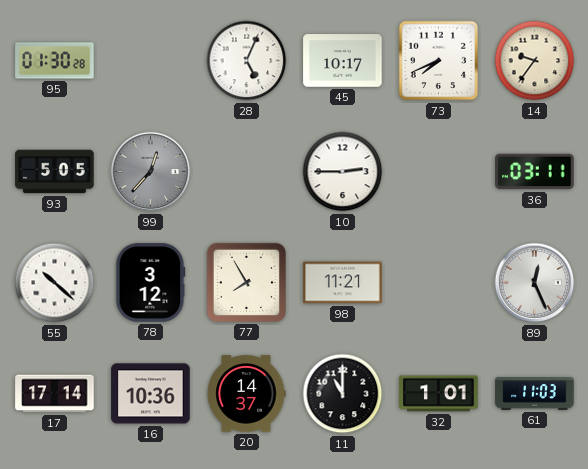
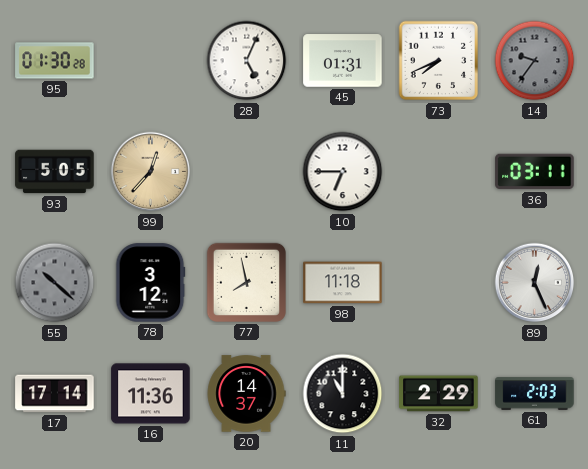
45: 10:17 -> 01:31 (343, 61)
14 dial: cream -> grey (535, 61)
99 dial: grey -> champagne (151, 172)
10: 2:45 -> 6:45 (343, 172)
55 dial: white -> grey (55, 283)
77: 7:55 -> 7:58 (246, 282)
98: 11:21 -> 11:18 (343, 283)
16: 10:36 -> 11:36 (151, 394)
32: 1:01 -> 2:29 (439, 394)
61: 11:03 -> 2:03 (535, 394)
